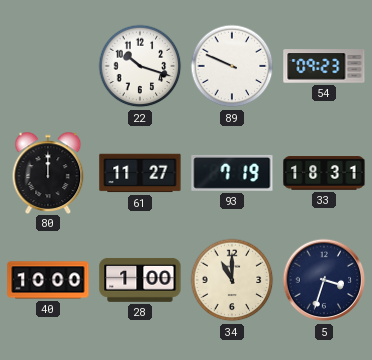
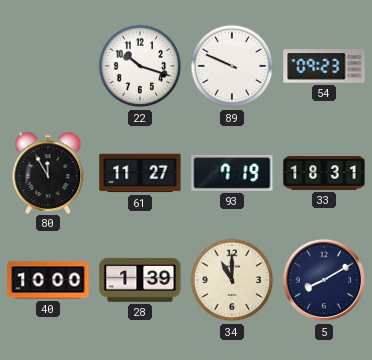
80: 12:00 -> 11:55 (48, 172)
28: 1:00 -> 1:39 (140, 280)
5: 3:33 -> 8:10 (324, 280)
